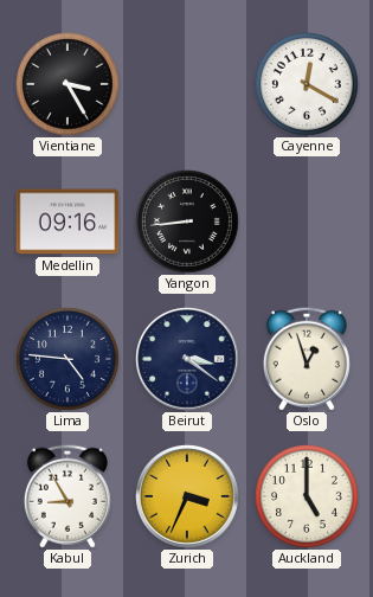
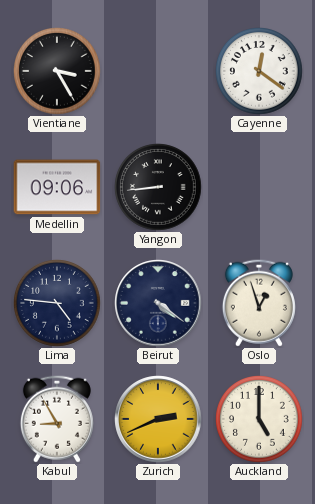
Cayenne: 12:20 -> 12:21 (260, 72)
Medellin: 09:16 -> 09:06 (57, 187)
Beirut: 3:21 -> 4:21 (158, 303)
Zurich: 3:34 -> 2:41 (158, 419)
